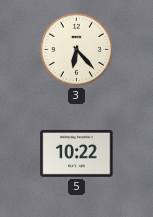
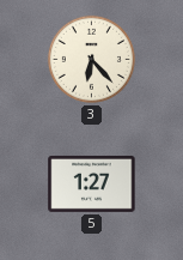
5: 10:22 -> 1:27 (92, 183)
